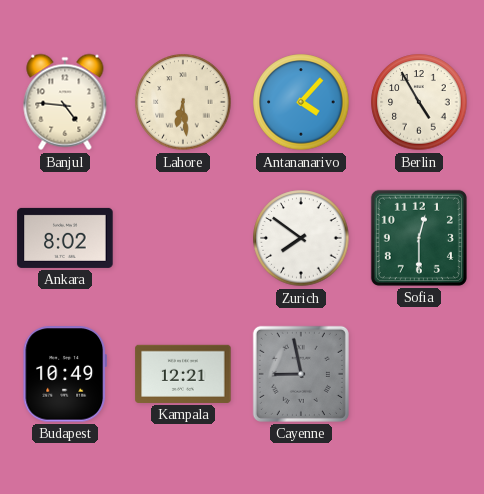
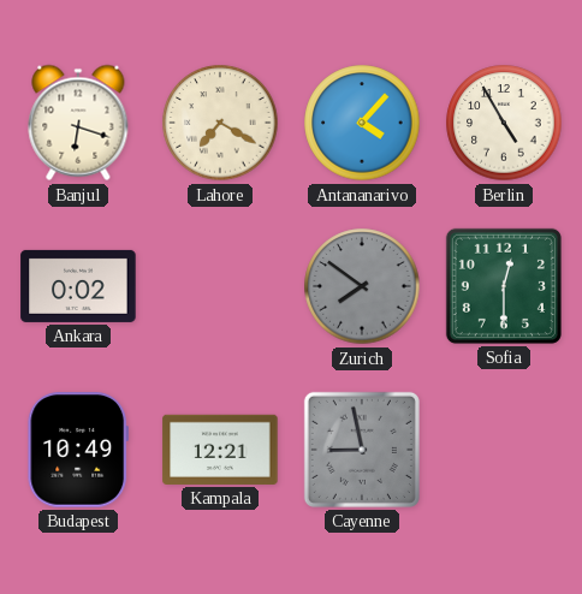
Banjul: 4:46 -> 6:18 (78, 123)
Lahore: 6:29 -> 7:20 (220, 123)
Ankara: 8:02 -> 0:02 (78, 286)
Zurich dial: white -> grey (362, 286)
